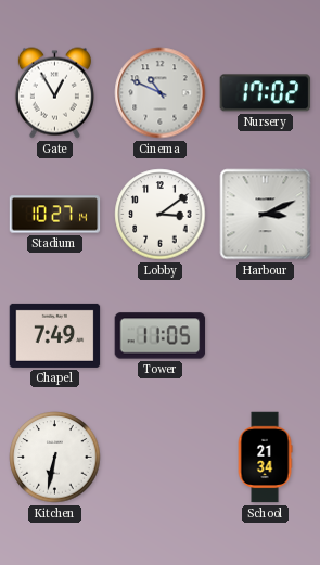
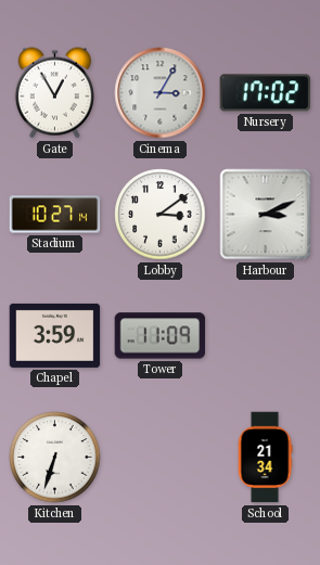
Cinema: 10:49 -> 3:05 (161, 93)
Chapel: 7:49 -> 3:59 (55, 335)
Tower: 11:05 -> 11:09 (161, 336)
Kitchen: 6:32 -> 6:33 (55, 458)
